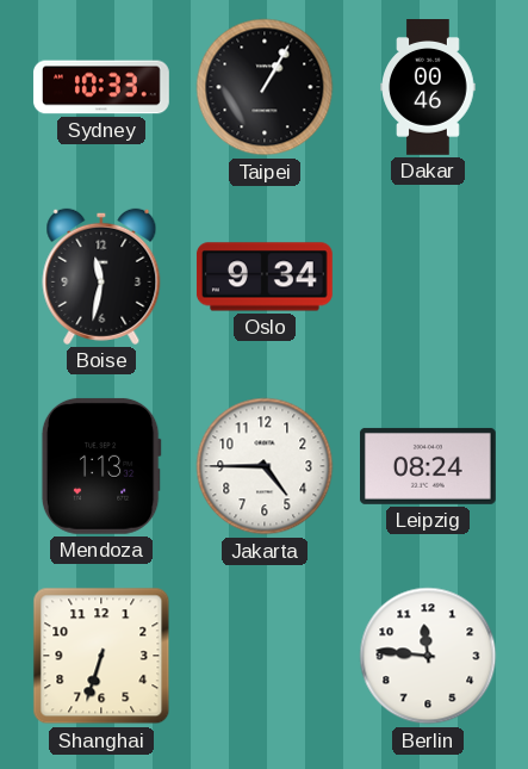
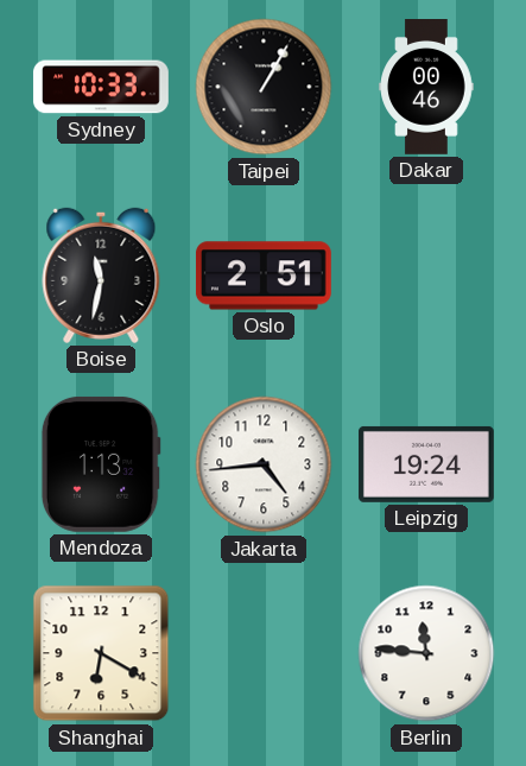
Oslo: 9:34 -> 2:51 (264, 276)
Jakarta: 4:45 -> 4:44 (264, 464)
Leipzig: 08:24 -> 19:24 (426, 464)
Shanghai: 6:33 -> 6:20 (101, 653)
